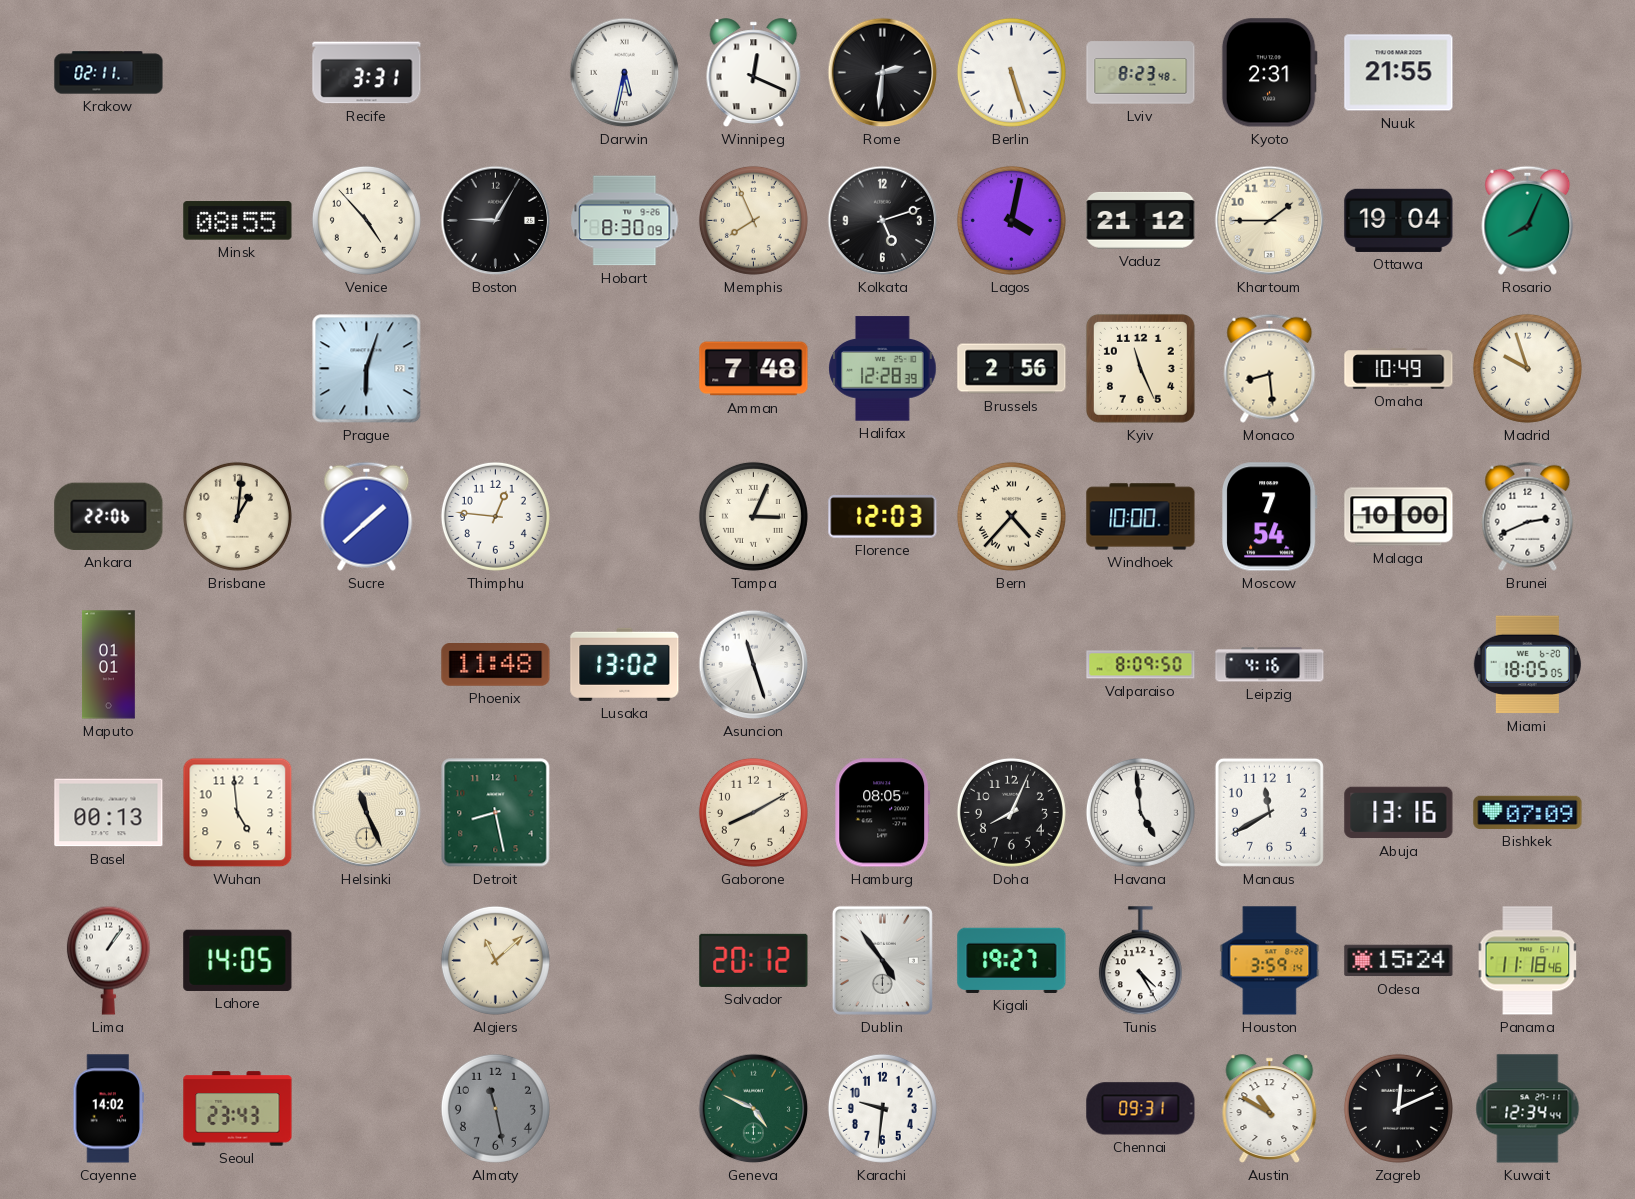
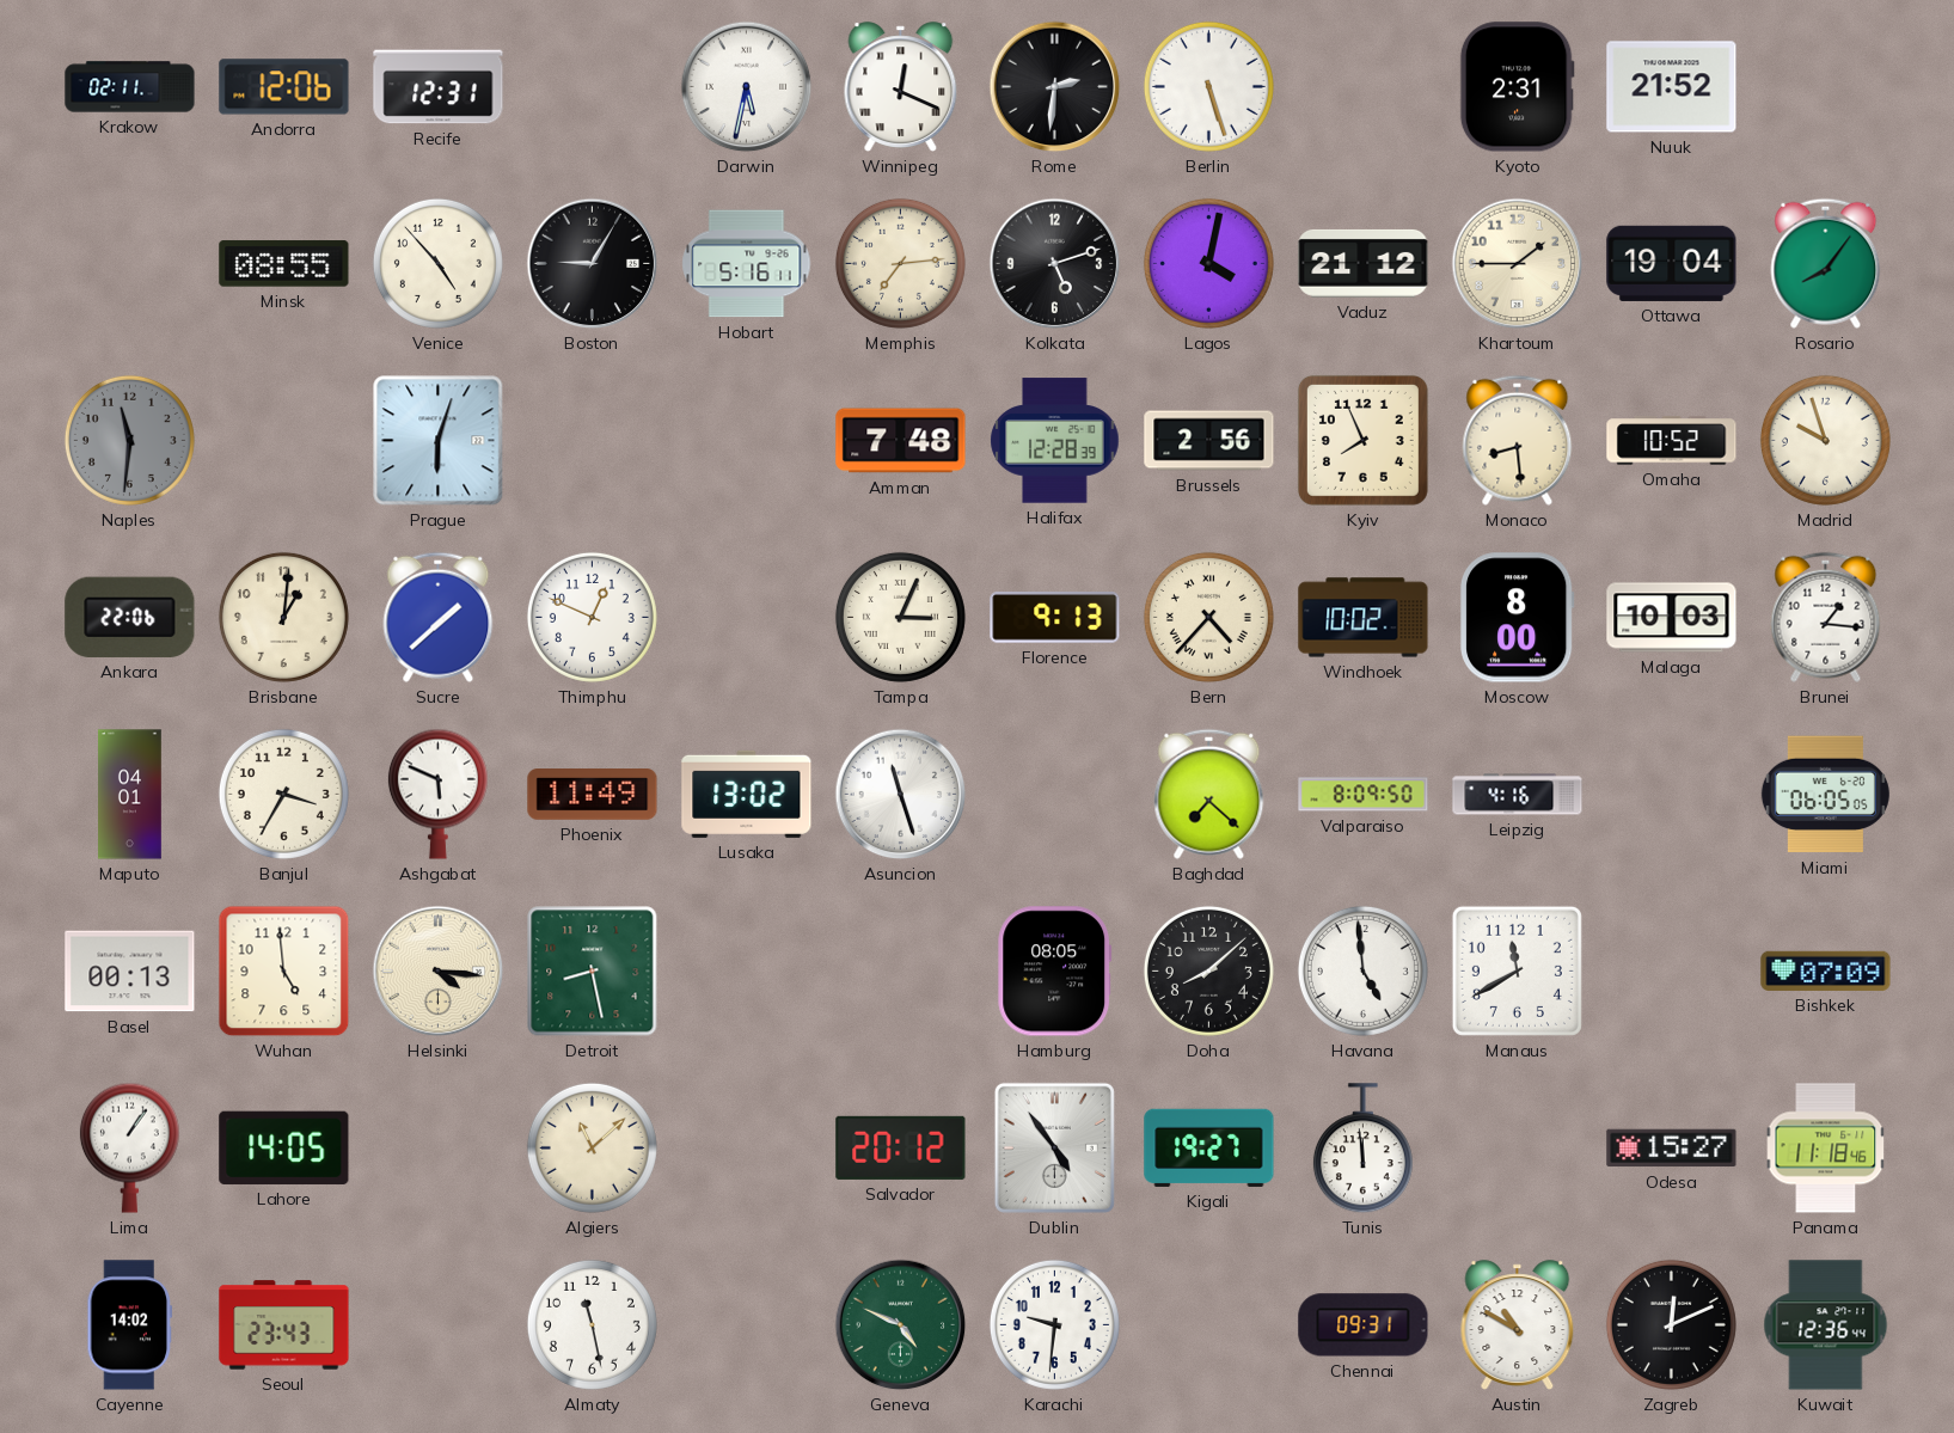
Andorra: none -> 12:06 (284, 87)
Recife: 3:31 -> 12:31 (439, 87)
Lviv: 8:23 -> none (1141, 73)
Nuuk: 21:55 -> 21:52 (1672, 87)
Hobart: 8:30 -> 5:16 (747, 264)
Memphis: 7:56 -> 7:14 (900, 263)
Rosario: 8:04 -> 8:06 (1826, 263)
Naples: none -> 11:31 (129, 440)
Kyiv: 11:26 -> 7:56 (1362, 440)
Omaha: 10:49 -> 10:52 (1672, 441)
Thimphu: 12:46 -> 12:49 (592, 617)
Florence: 12:03 -> 9:13 (1055, 618)
Windhoek: 10:00 -> 10:02 (1364, 618)
Moscow: 7:54 -> 8:00 (1517, 618)
Malaga: 10:00 -> 10:03 (1672, 618)
Brunei: 2:41 -> 1:16 (1826, 617)
Maputo: 01:01 -> 04:01 (130, 795)
Banjul: none -> 3:35 (283, 794)
Ashgabat: none -> 5:49 (437, 794)
Phoenix: 11:48 -> 11:49 (593, 795)
Baghdad: none -> 7:22 (1209, 794)
Miami: 18:05 -> 06:05 (1825, 795)
Helsinki: 11:26 -> 4:16 (439, 972)
Gaborone: 8:10 -> none (753, 812)
Doha: 8:04 -> 8:08 (1208, 970)
Abuja: 13:16 -> none (1399, 813)
Tunis: 4:25 -> 11:59 (1362, 1149)
Houston: 3:59 -> none (1270, 961)
Odesa: 15:24 -> 15:27 (1672, 1149)
Almaty dial: grey -> white (592, 1324)
Kuwait: 12:34 -> 12:36 (1826, 1325)
